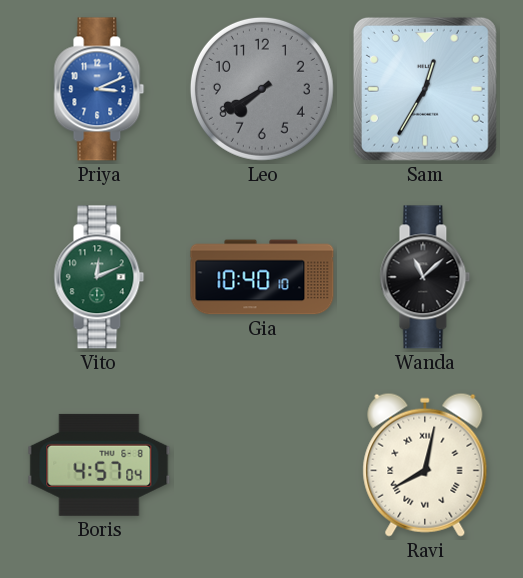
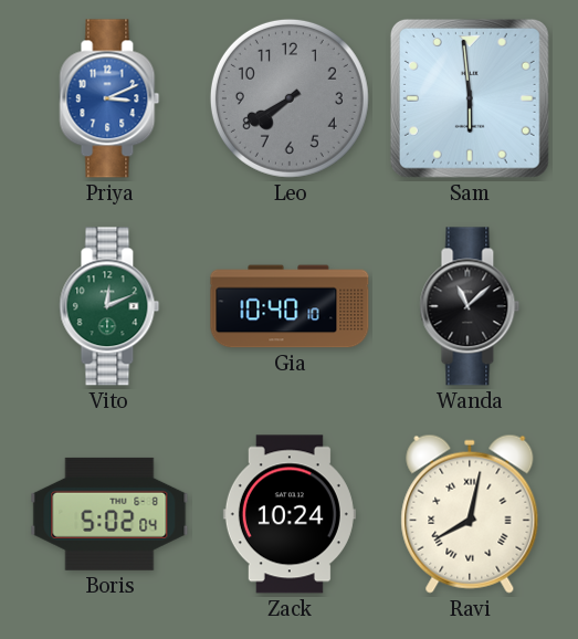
Sam: 12:35 -> 5:59 (470, 98)
Boris: 4:57 -> 5:02 (109, 514)
Zack: none -> 10:24 (290, 514)
